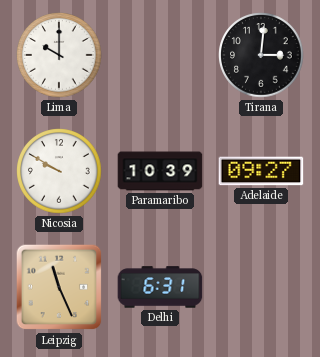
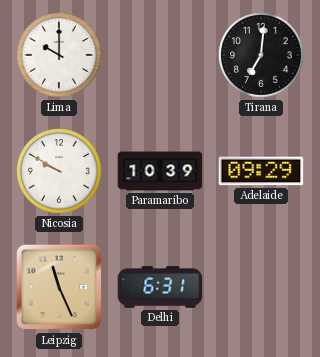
Tirana: 3:01 -> 7:01 (261, 55)
Adelaide: 09:27 -> 09:29 (261, 171)
